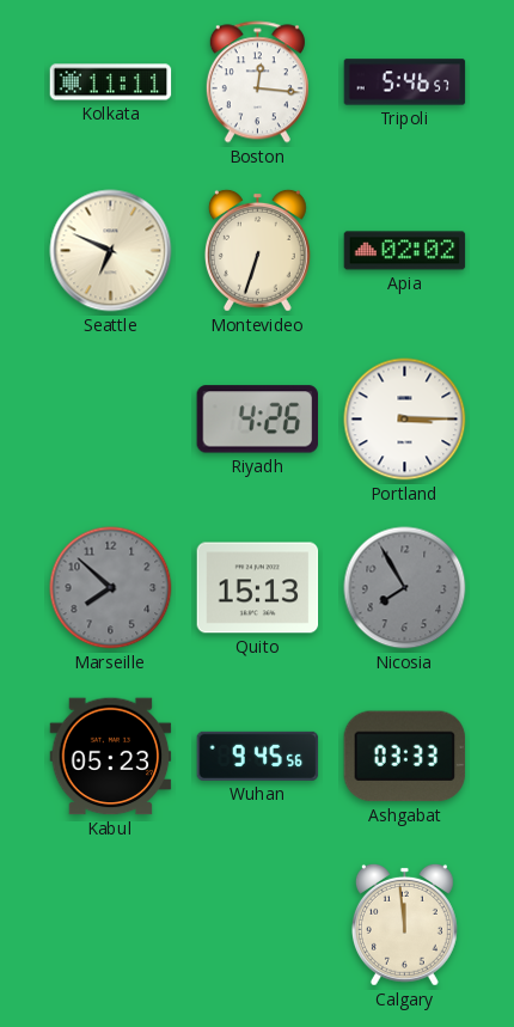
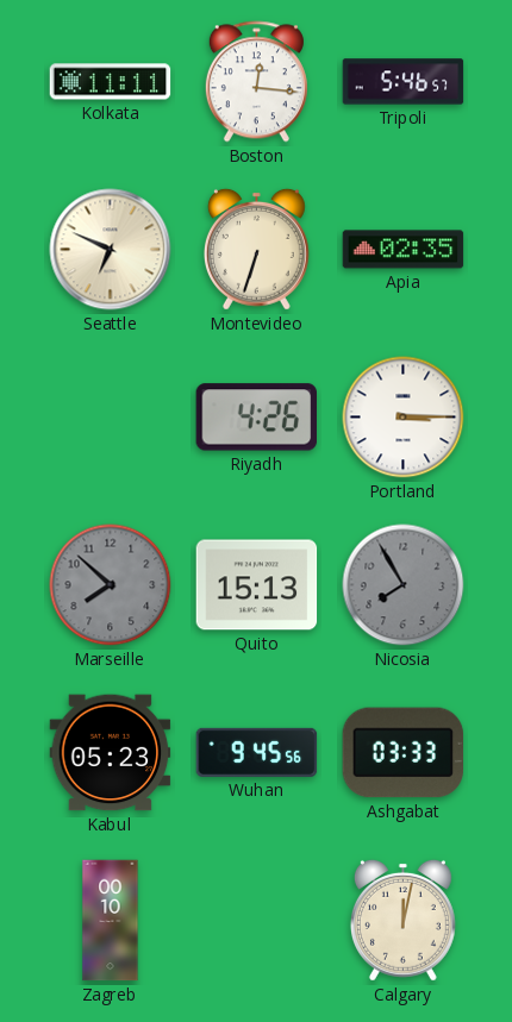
Apia: 02:02 -> 02:35 (404, 250)
Zagreb: none -> 00:10 (111, 921)
Calgary: 11:59 -> 12:02 (402, 920)
